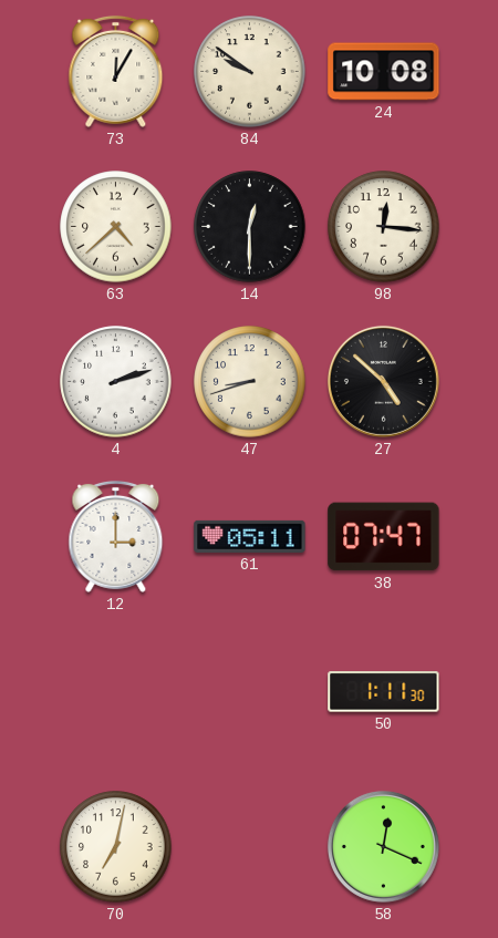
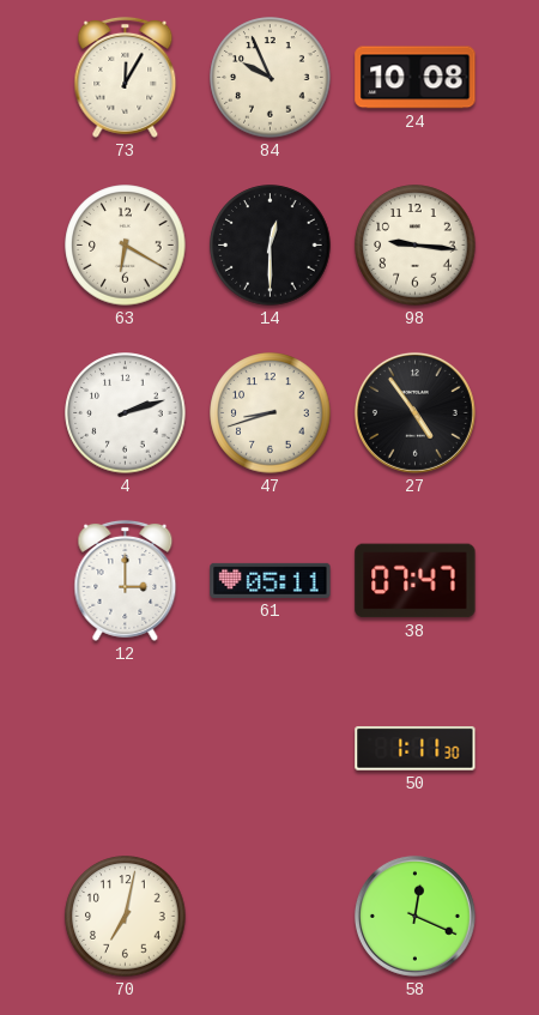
84: 9:51 -> 9:56 (271, 78)
63: 4:38 -> 6:20 (126, 246)
98: 12:16 -> 9:16 (416, 246)
27: 4:52 -> 4:54 (414, 412)
